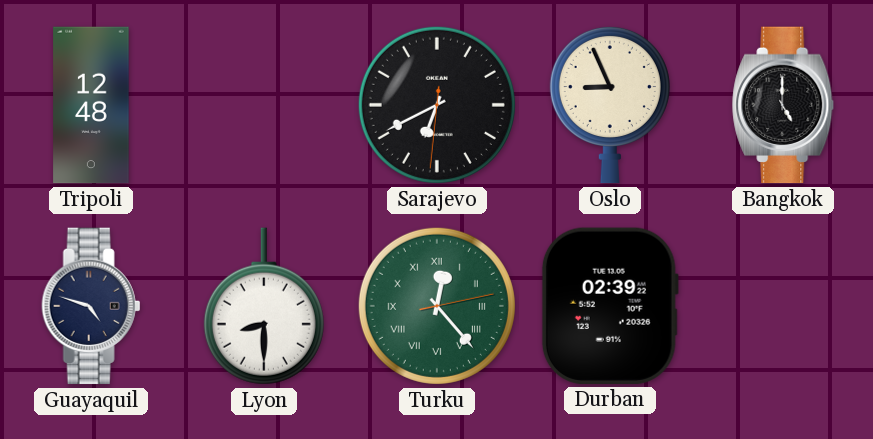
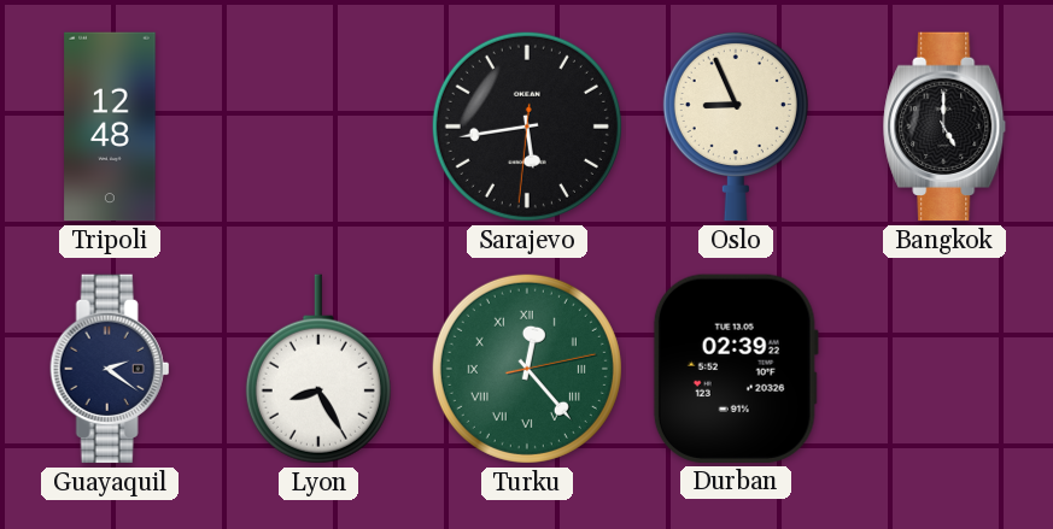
Sarajevo: 6:40 -> 5:43 (527, 127)
Guayaquil: 4:48 -> 2:21 (110, 369)
Lyon: 8:30 -> 8:25 (318, 369)
